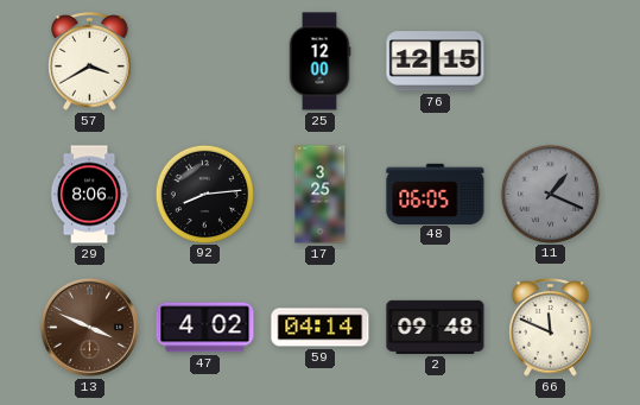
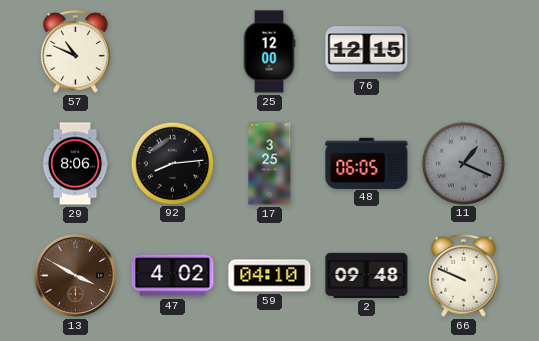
57: 3:40 -> 10:49 (76, 52)
13: 3:49 -> 3:50 (75, 275)
59: 04:14 -> 04:10 (270, 276)
66: 11:49 -> 9:49 (464, 276)
